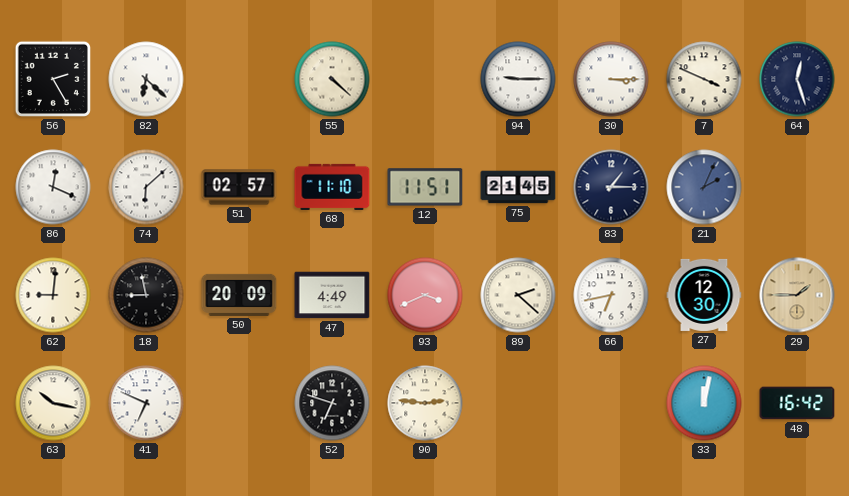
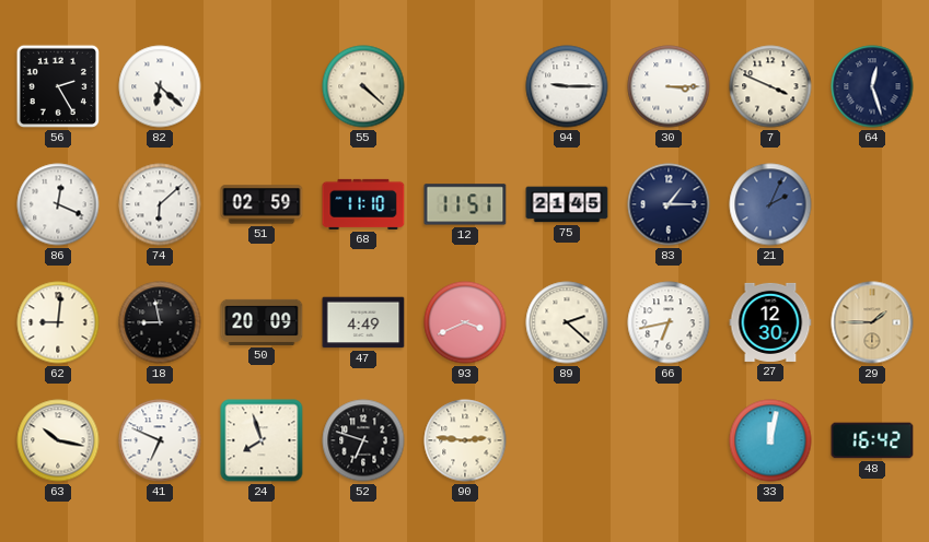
51: 02:57 -> 02:59 (262, 204)
24: none -> 7:57 (262, 440)
